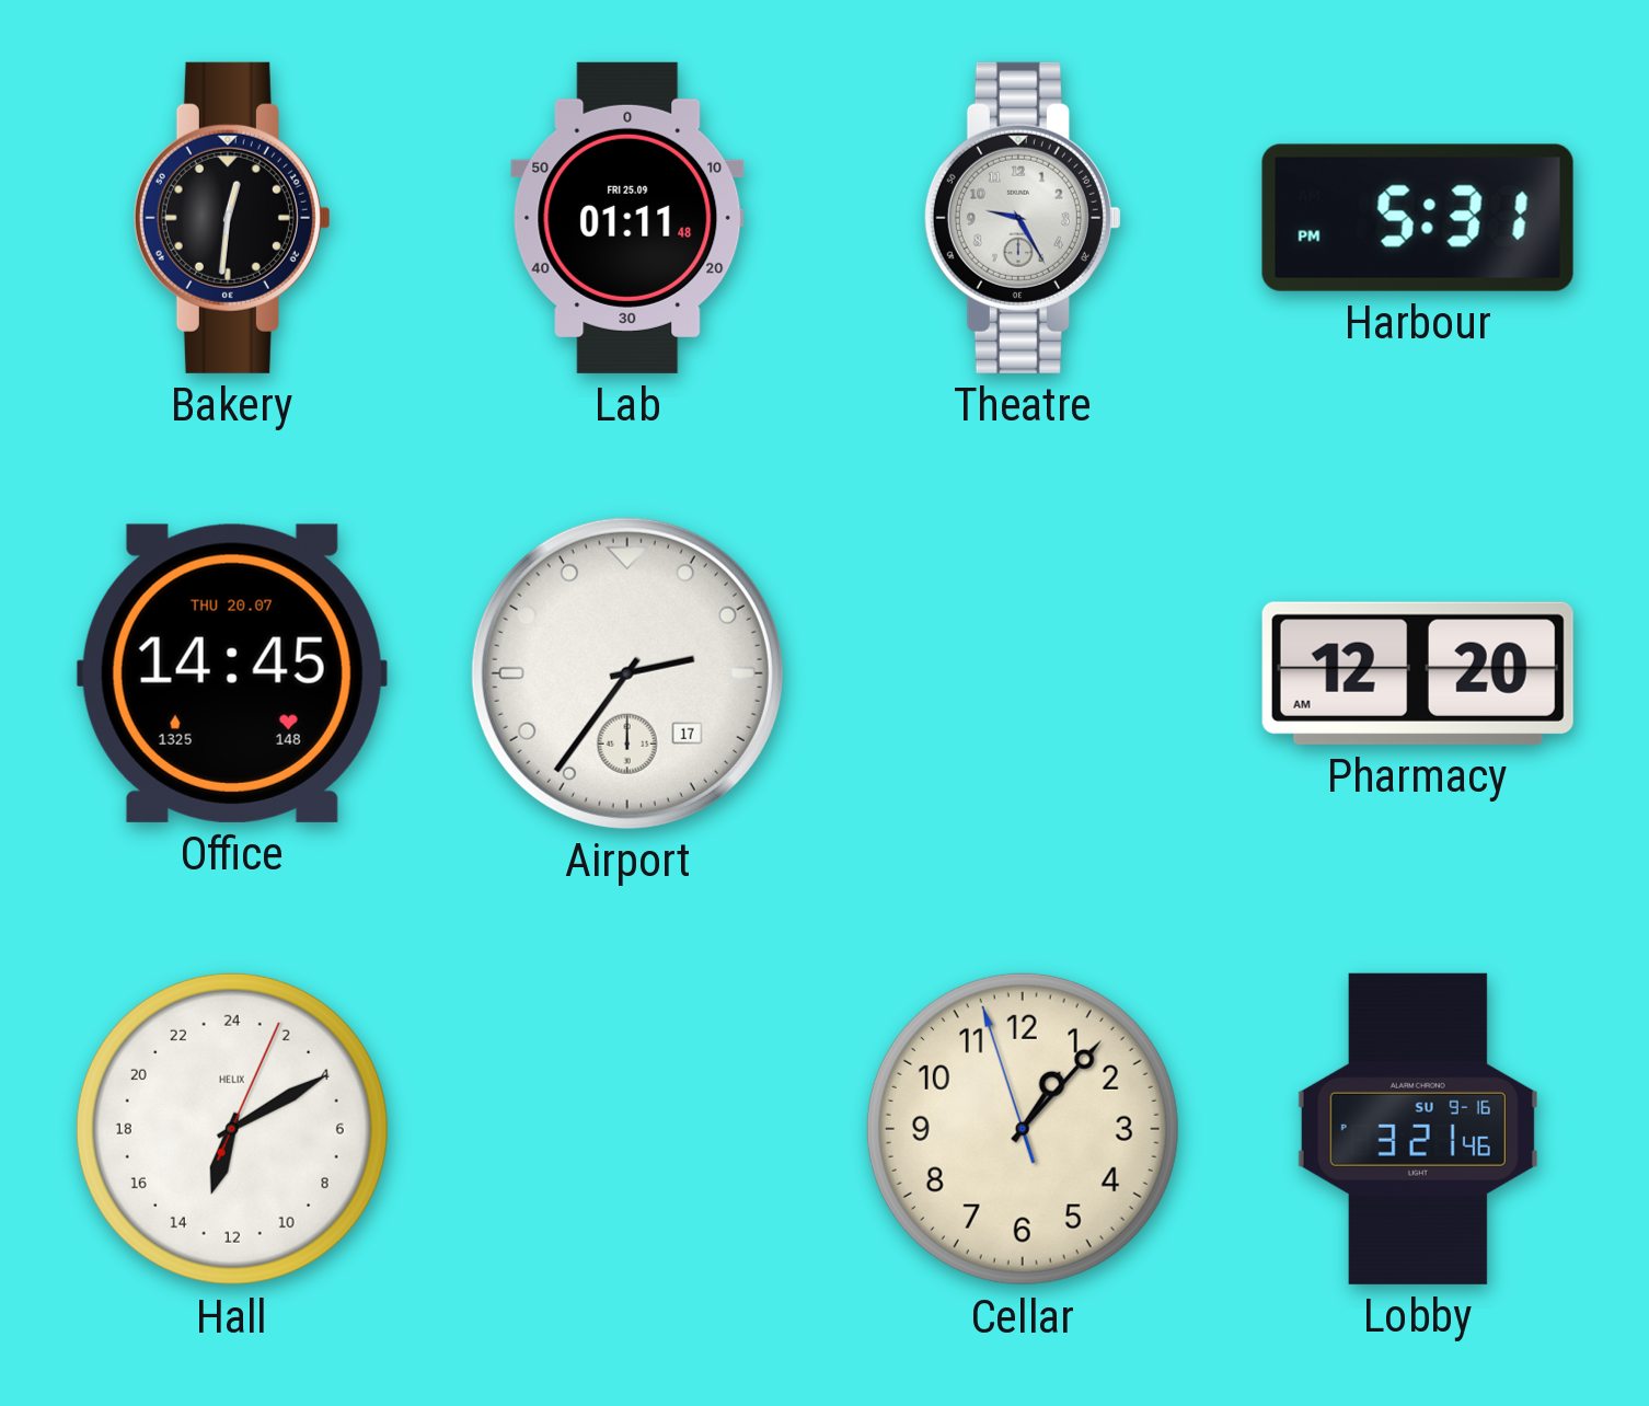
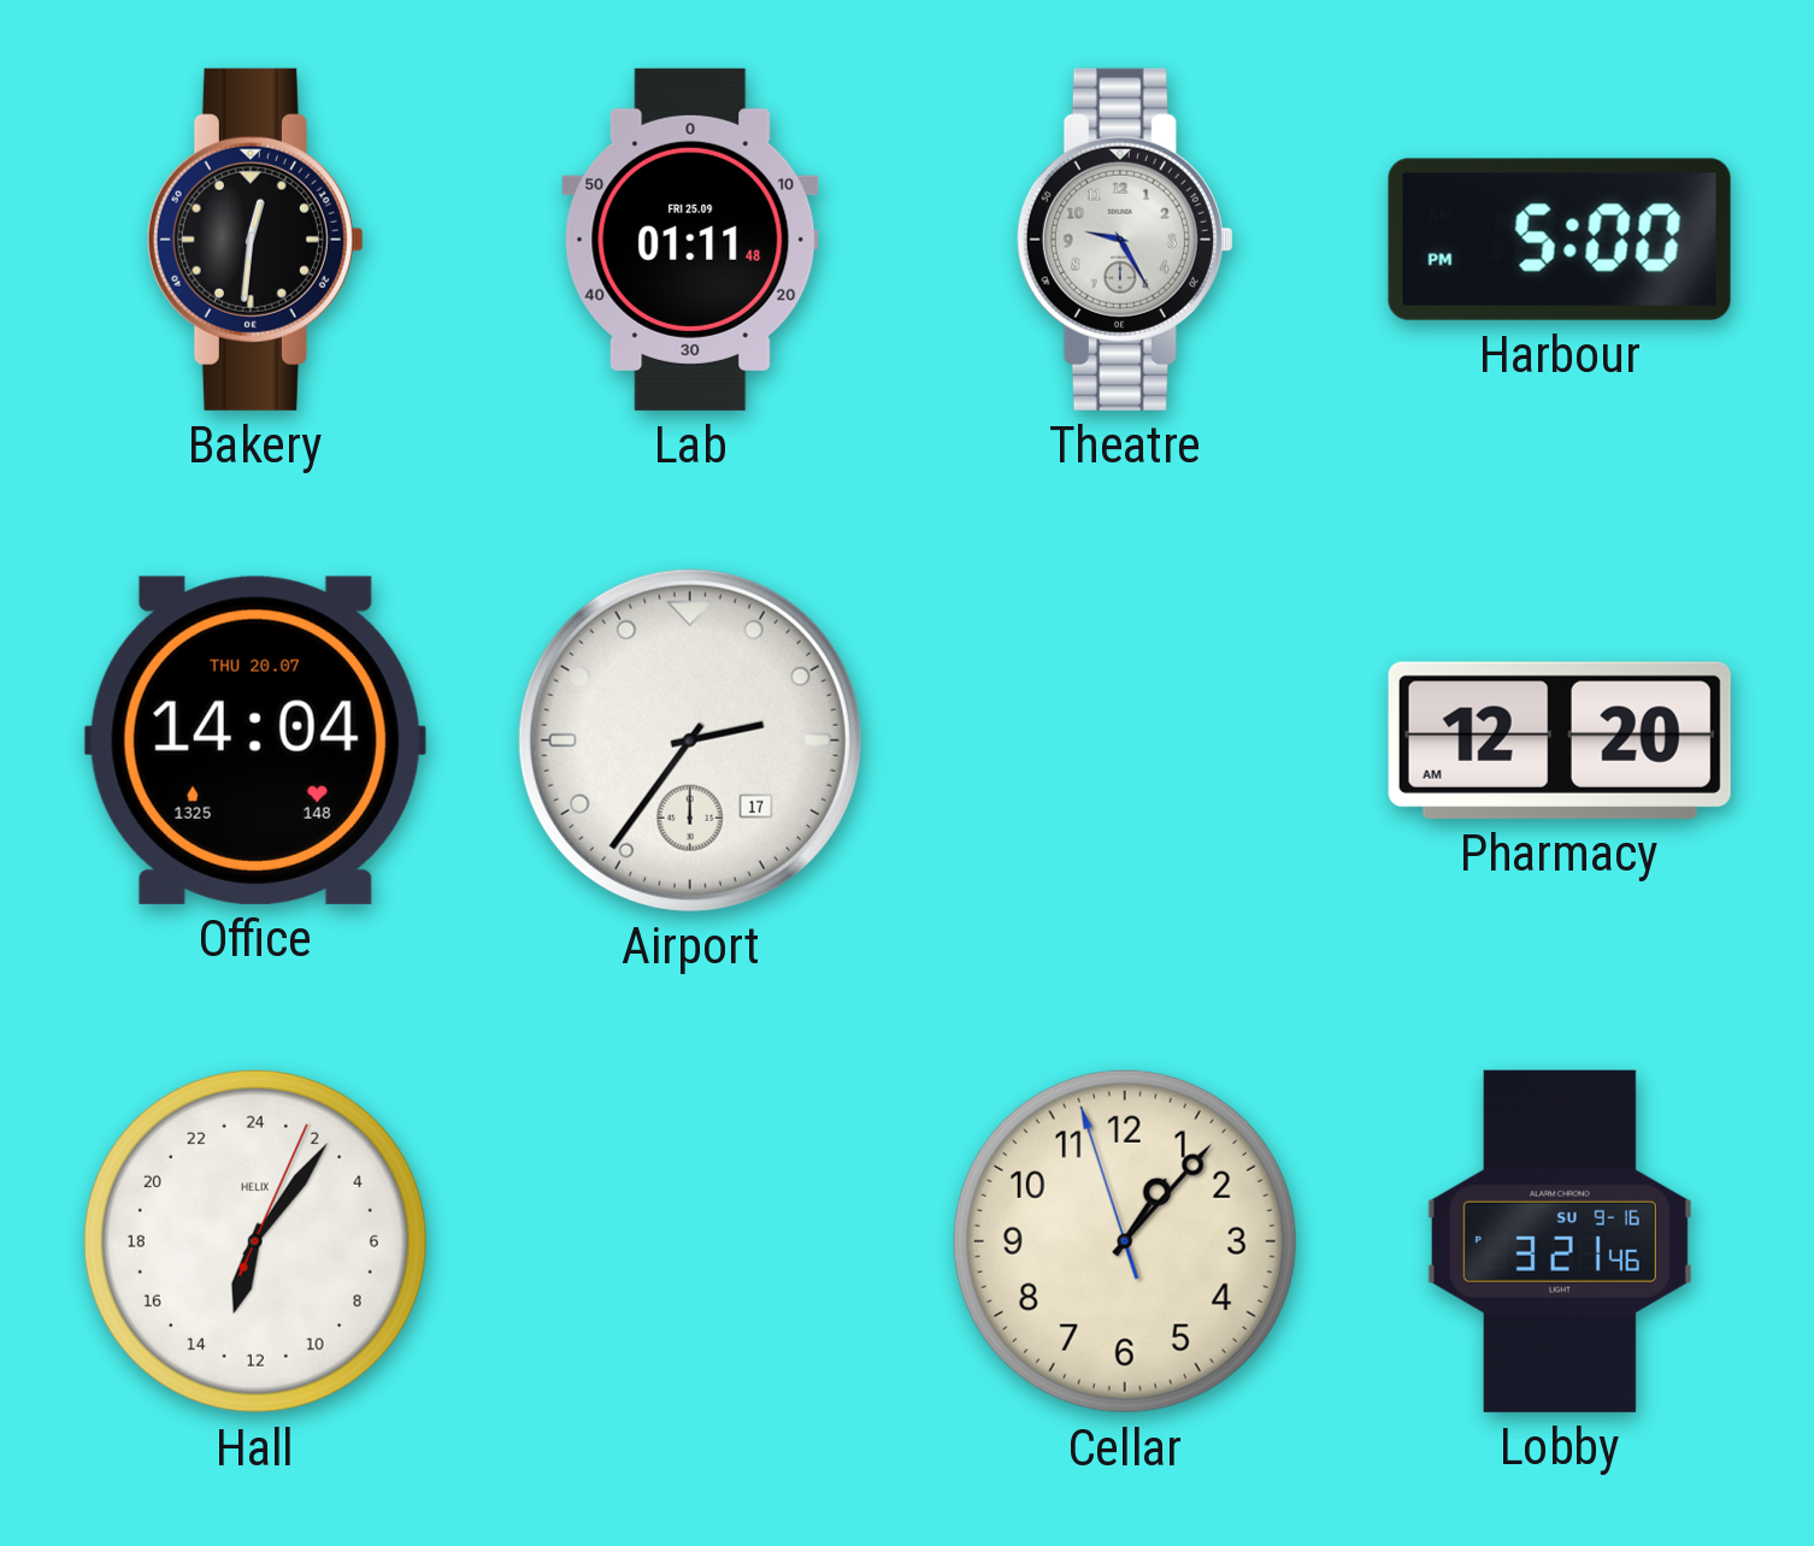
Harbour: 5:31 -> 5:00 (1560, 240)
Office: 14:45 -> 14:04 (255, 740)
Hall: 13:10 -> 13:06 (255, 1241)
